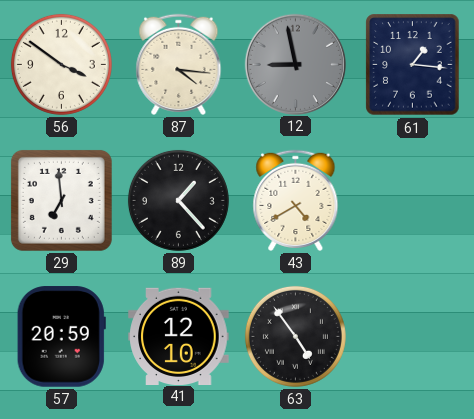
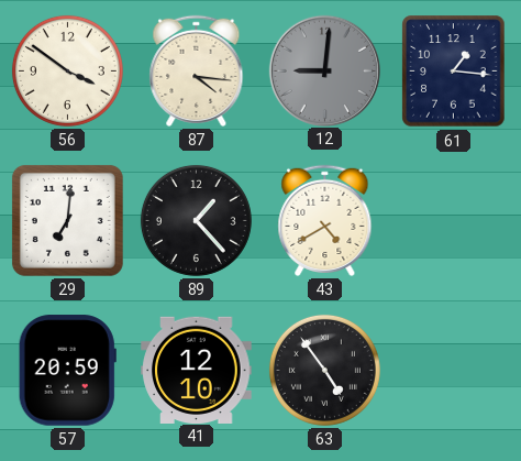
12: 8:58 -> 9:01 (324, 70)
29: 6:59 -> 7:01 (67, 220)
